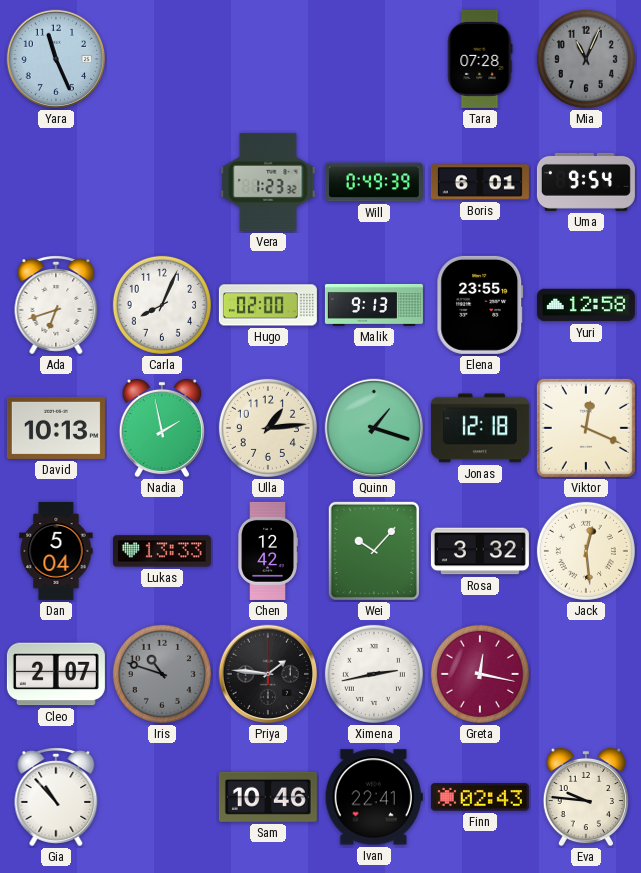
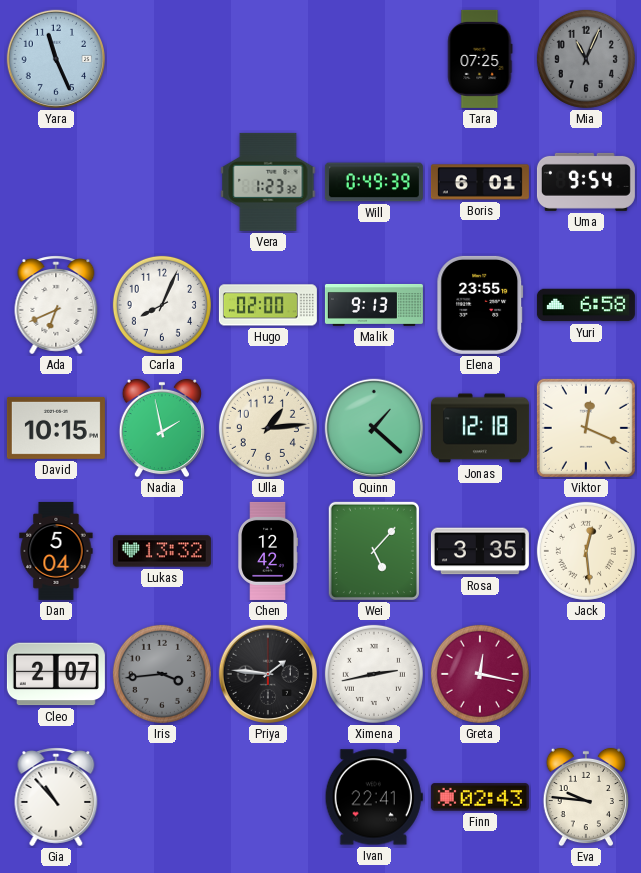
Tara: 07:28 -> 07:25 (480, 59)
Ada: 6:42 -> 6:41 (56, 305)
Yuri: 12:58 -> 6:58 (586, 305)
David: 10:13 -> 10:15 (56, 428)
Quinn: 1:18 -> 1:22 (374, 428)
Lukas: 13:33 -> 13:32 (162, 551)
Wei: 10:07 -> 5:07 (374, 551)
Rosa: 3:32 -> 3:35 (480, 551)
Iris: 10:48 -> 3:44 (162, 674)
Sam: 10:46 -> none (268, 797)
